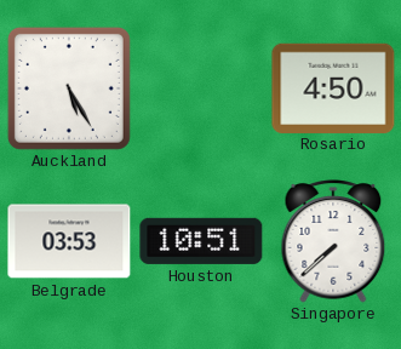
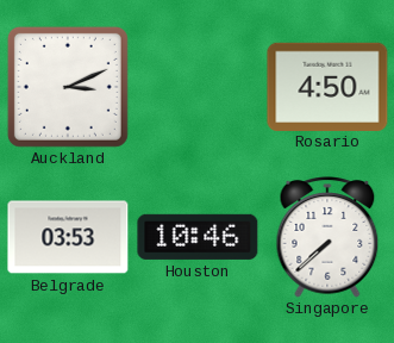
Auckland: 5:25 -> 3:11 (68, 87)
Houston: 10:51 -> 10:46 (198, 237)
